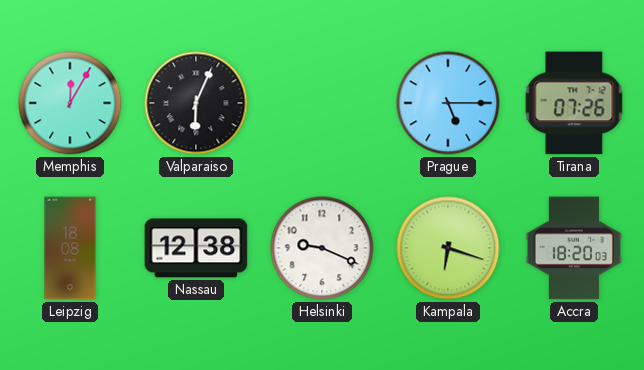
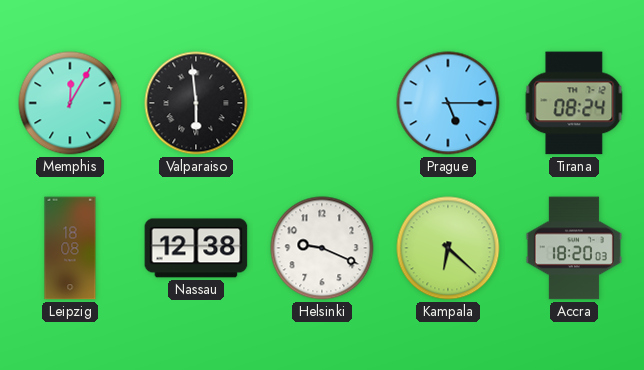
Valparaiso: 6:04 -> 5:59 (196, 103)
Tirana: 07:26 -> 08:24 (574, 103)
Kampala: 6:18 -> 6:22 (448, 248)
